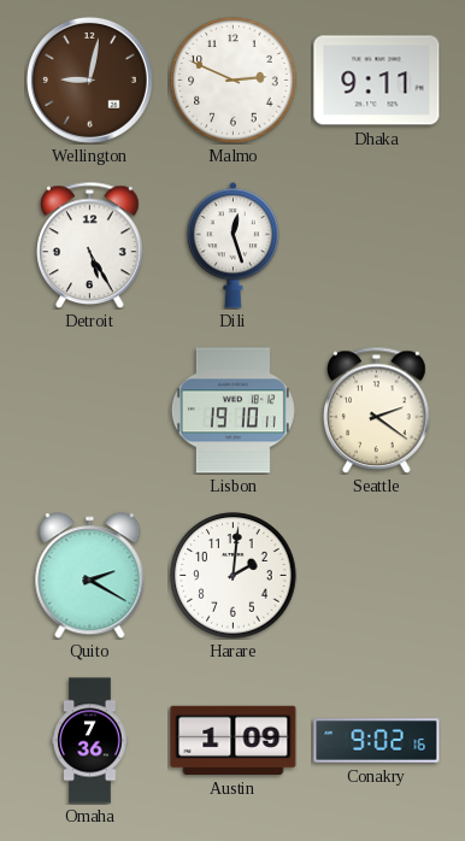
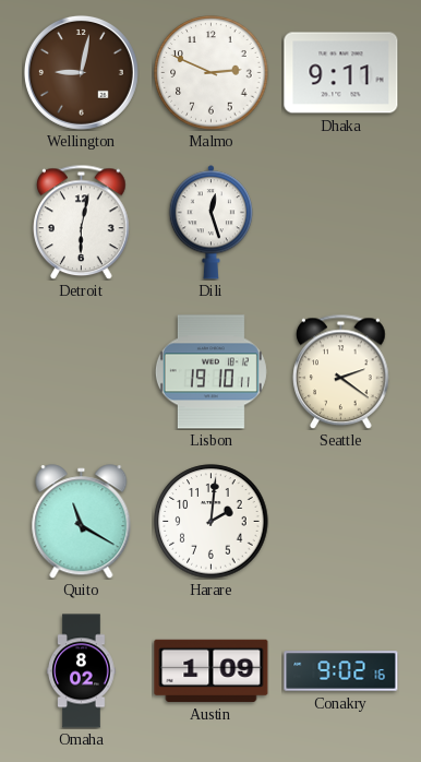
Detroit: 5:25 -> 6:02 (82, 222)
Quito: 2:20 -> 11:20 (82, 522)
Omaha: 7:36 -> 8:02 (82, 671)
